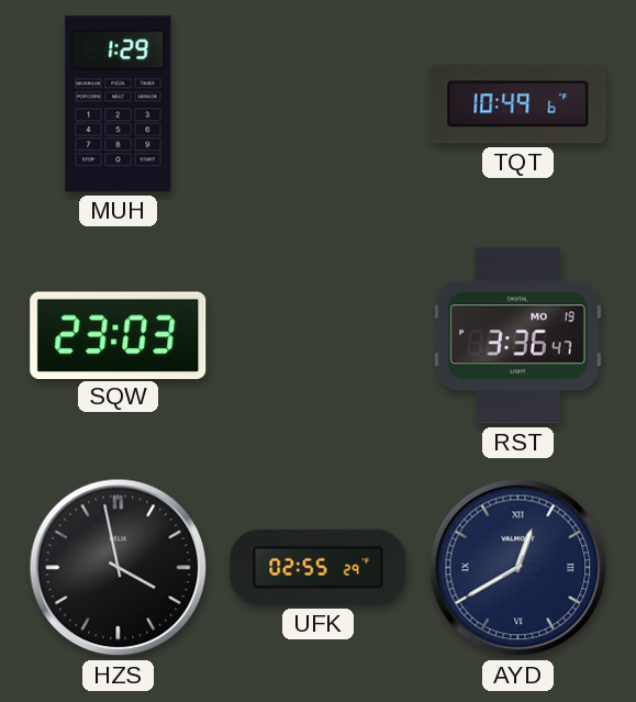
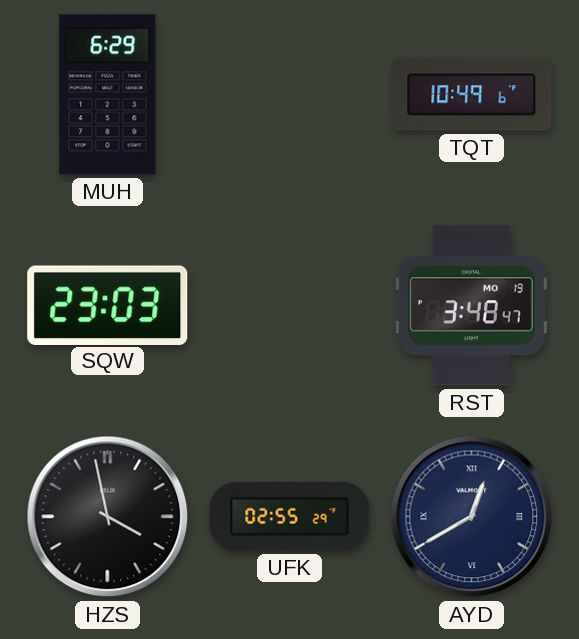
MUH: 1:29 -> 6:29 (108, 95)
RST: 3:36 -> 3:48 (471, 306)
